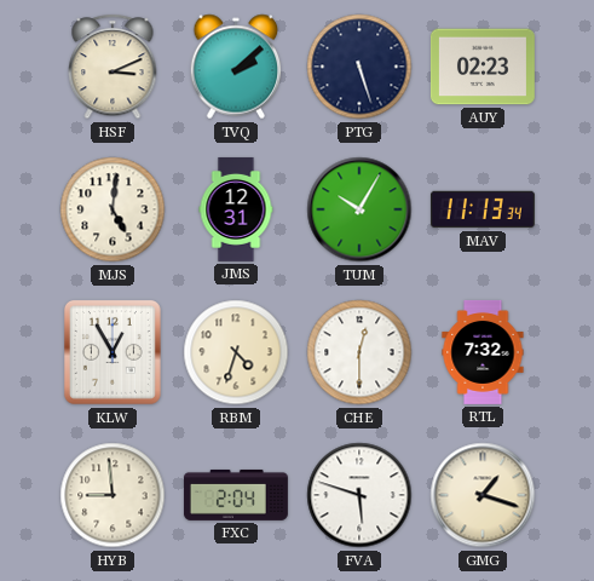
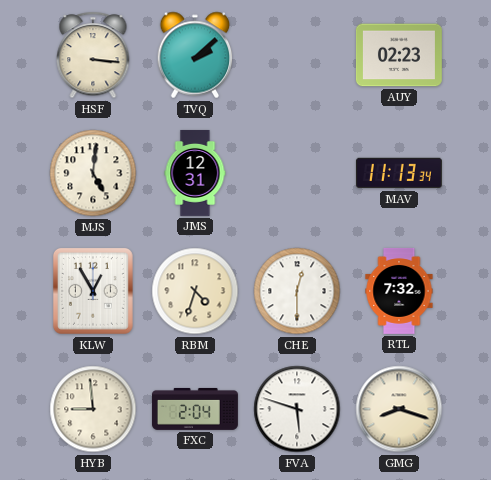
HSF: 3:11 -> 3:16 (93, 55)
PTG: 5:27 -> none (359, 67)
TUM: 10:05 -> none (359, 209)
GMG: 1:18 -> 8:18 (399, 409)
